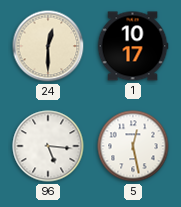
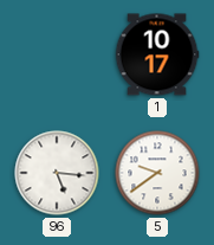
24: 12:30 -> none (48, 46)
5: 12:28 -> 9:39 (157, 173)
